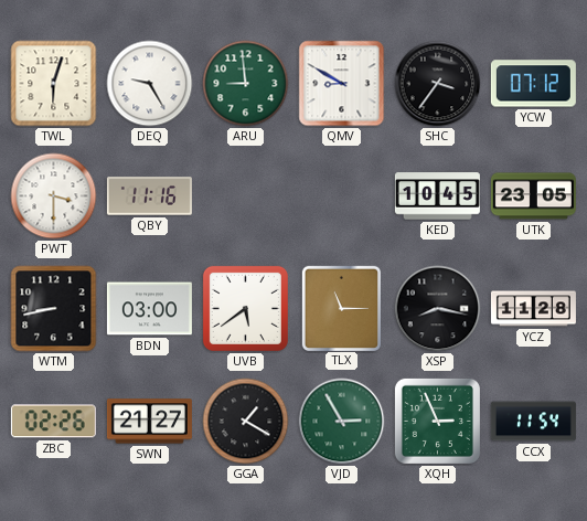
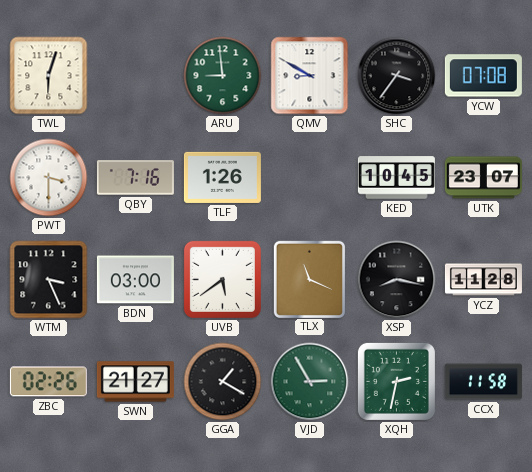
DEQ: 9:25 -> none (150, 84)
YCW: 07:12 -> 07:08 (483, 76)
QBY: 11:16 -> 7:16 (135, 178)
TLF: none -> 1:26 (222, 177)
UTK: 23:05 -> 23:07 (483, 178)
WTM: 8:43 -> 3:26 (49, 280)
TLX: 11:15 -> 11:19 (309, 279)
XQH: 2:56 -> 2:32 (396, 381)
CCX: 11:54 -> 11:58 (483, 382)
